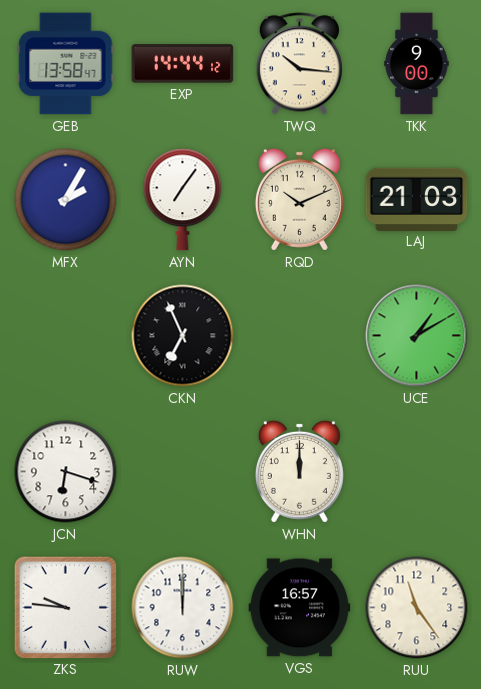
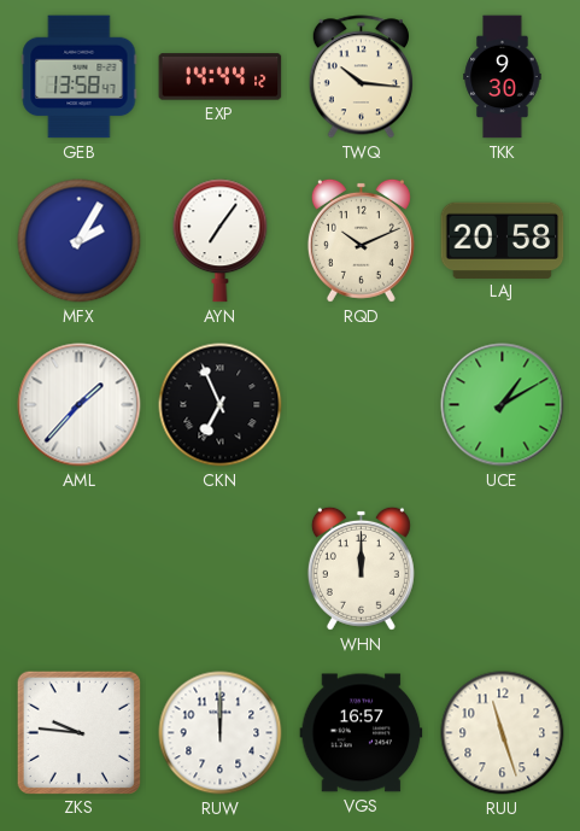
TKK: 9:00 -> 9:30 (503, 77)
LAJ: 21:03 -> 20:58 (503, 240)
AML: none -> 1:37 (80, 405)
JCN: 6:18 -> none (66, 472)
RUU: 11:24 -> 11:27 (503, 733)
